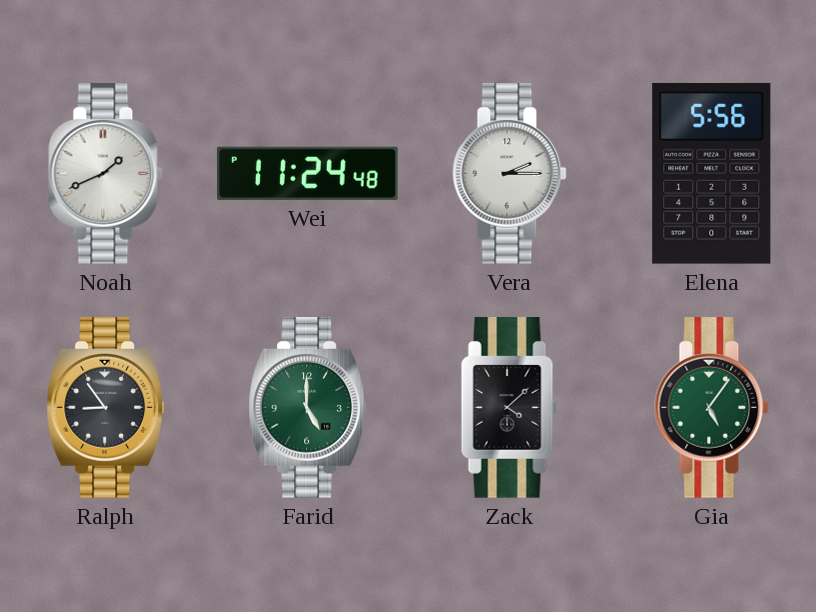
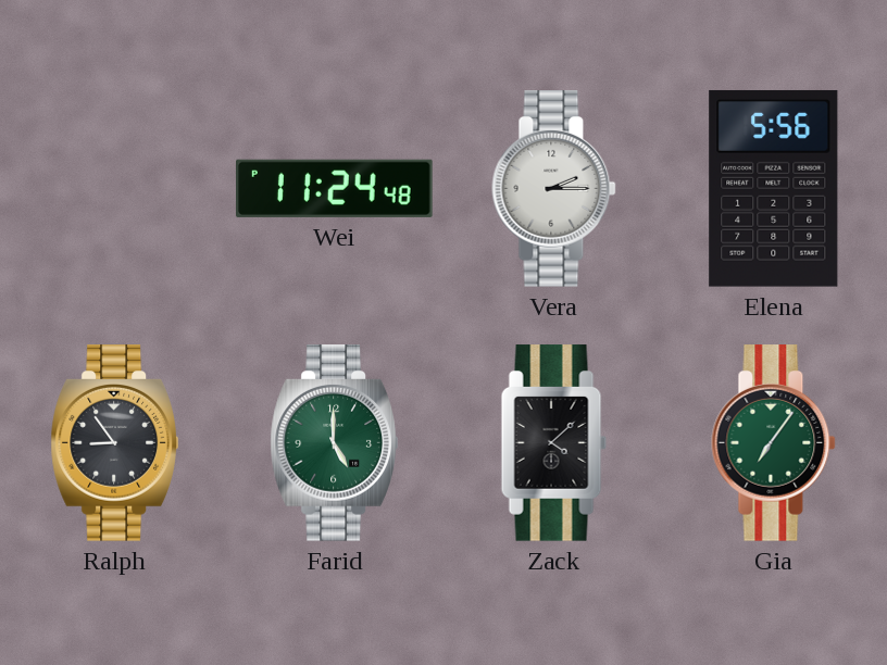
Noah: 1:41 -> none (106, 174)
Gia: 5:06 -> 7:06 (774, 443)
